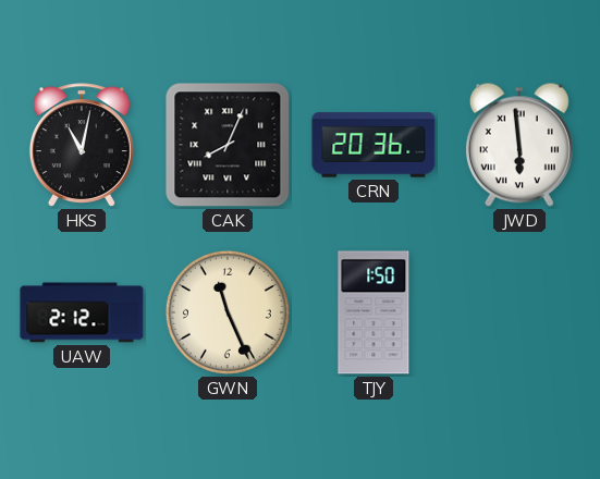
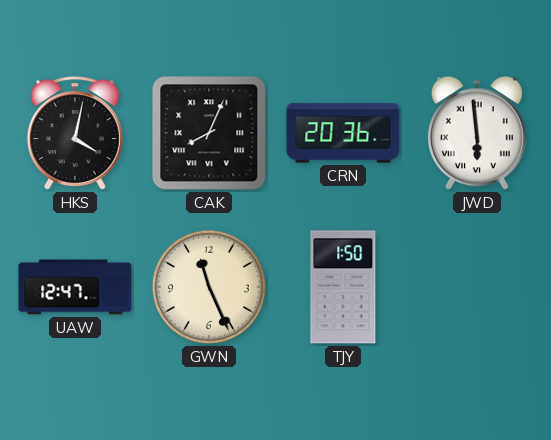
HKS: 11:02 -> 4:02 (75, 133)
UAW: 2:12 -> 12:47 (75, 287)
